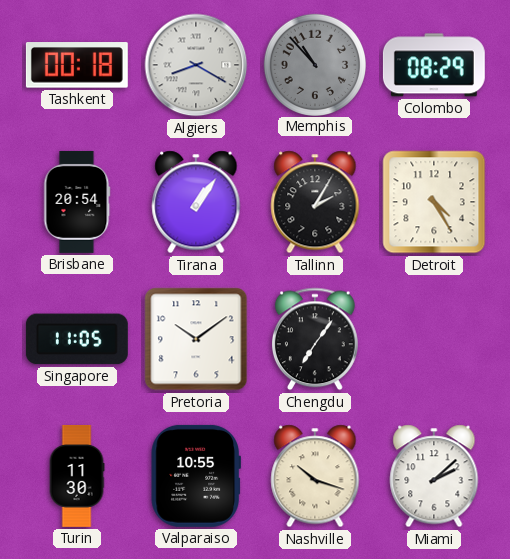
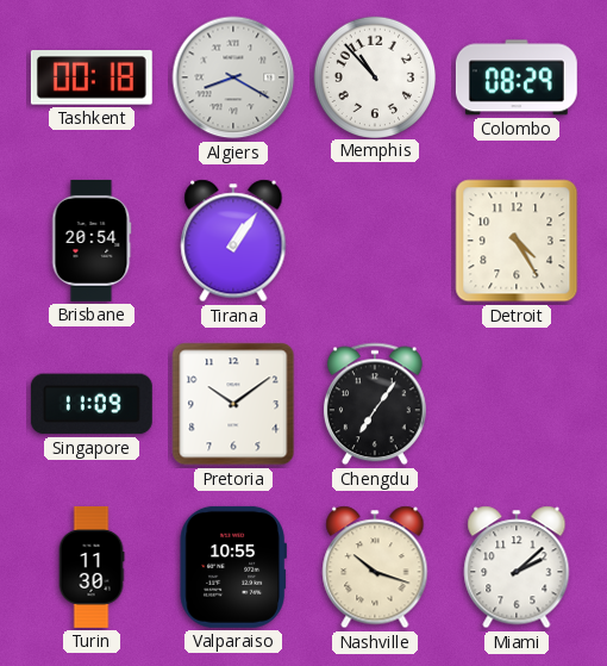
Memphis dial: grey -> white (374, 76)
Tallinn: 2:05 -> none (315, 202)
Singapore: 11:05 -> 11:09 (92, 404)
